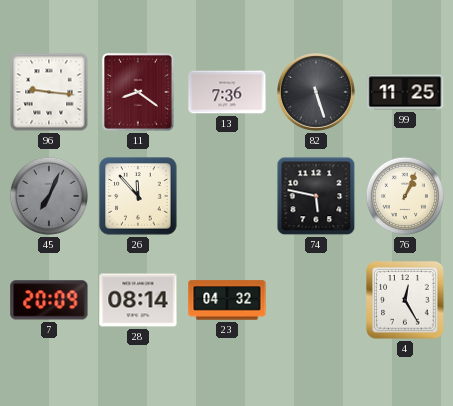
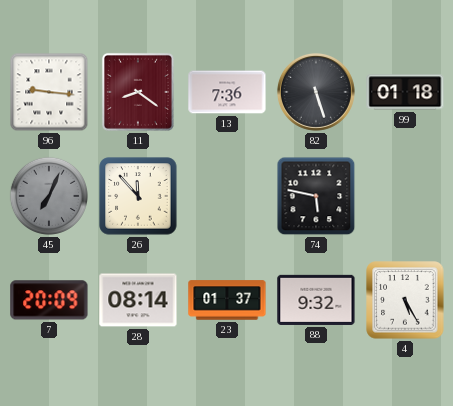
99: 11:25 -> 01:18 (405, 92)
76: 1:04 -> none (404, 196)
23: 04:32 -> 01:37 (227, 300)
88: none -> 9:32 (316, 300)
4: 12:25 -> 5:25 (405, 300)
